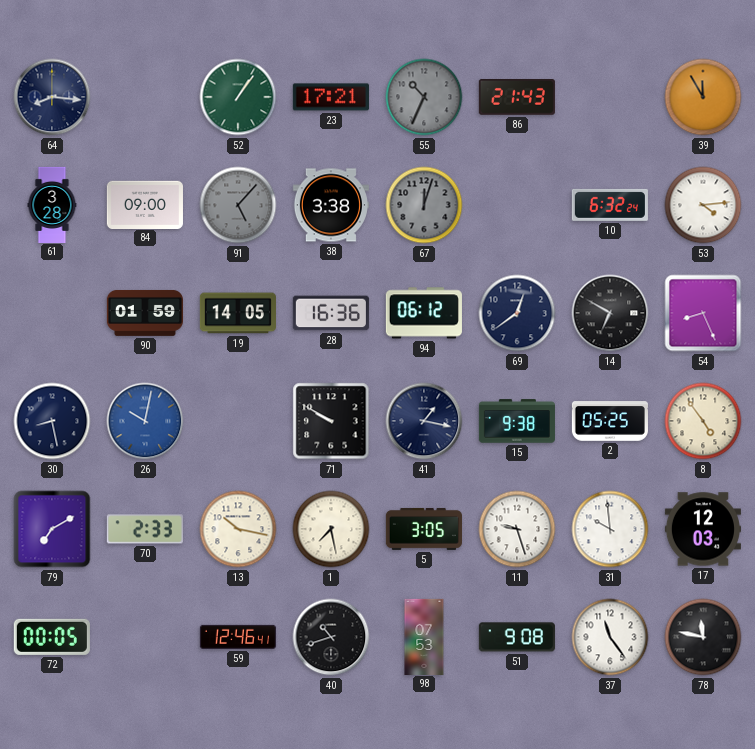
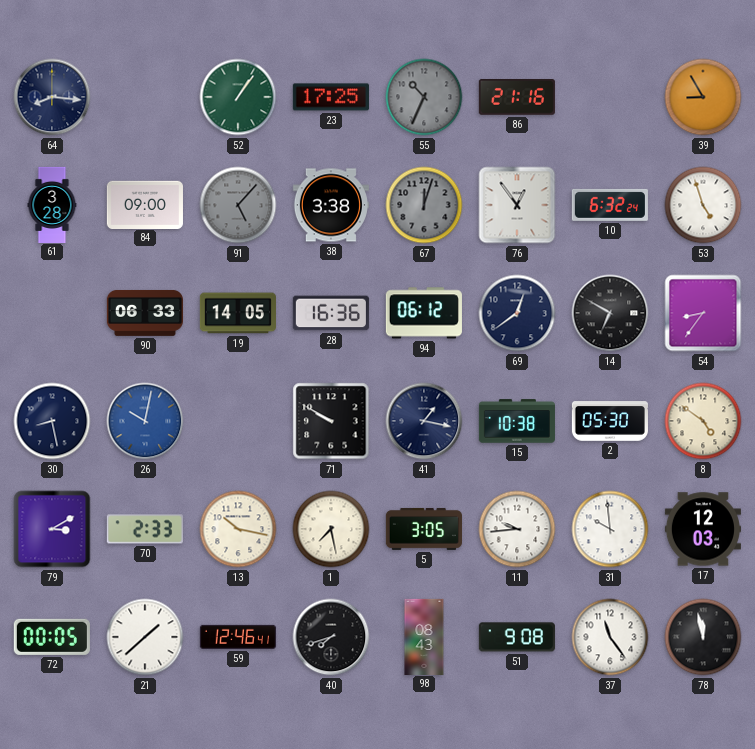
23: 17:21 -> 17:25 (331, 97)
86: 21:43 -> 21:16 (517, 98)
39: 11:55 -> 8:55 (703, 97)
76: none -> 12:54 (517, 205)
53: 4:14 -> 4:57 (703, 205)
90: 01:59 -> 06:33 (145, 313)
54: 8:26 -> 8:36 (703, 313)
15: 9:38 -> 10:38 (517, 421)
2: 05:25 -> 05:30 (610, 421)
8: 4:54 -> 4:51 (703, 421)
79: 7:10 -> 3:10 (52, 529)
11: 9:27 -> 9:44 (517, 529)
21: none -> 1:38 (145, 637)
40: 10:42 -> 7:42 (331, 637)
98: 07:53 -> 08:43 (424, 636)
78: 11:47 -> 11:58 (703, 637)
